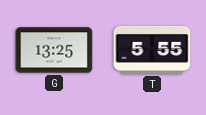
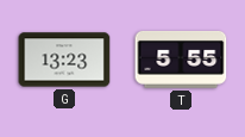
G: 13:25 -> 13:23 (64, 60)
